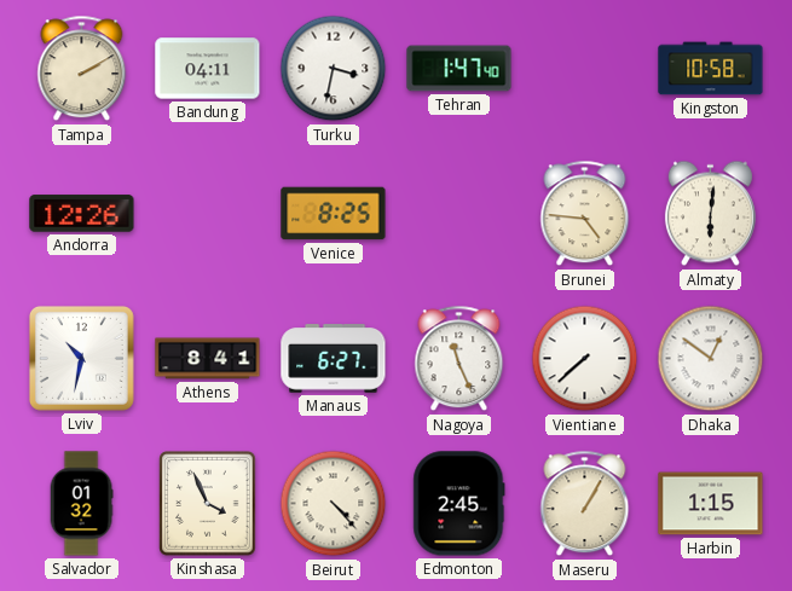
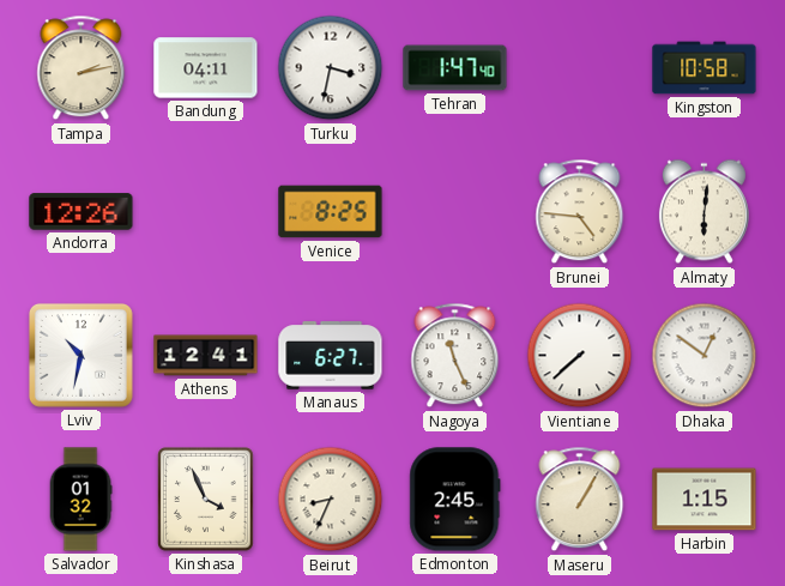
Tampa: 2:10 -> 2:13 (81, 68)
Athens: 8:41 -> 12:41 (206, 356)
Beirut: 4:23 -> 8:34 (331, 500)
